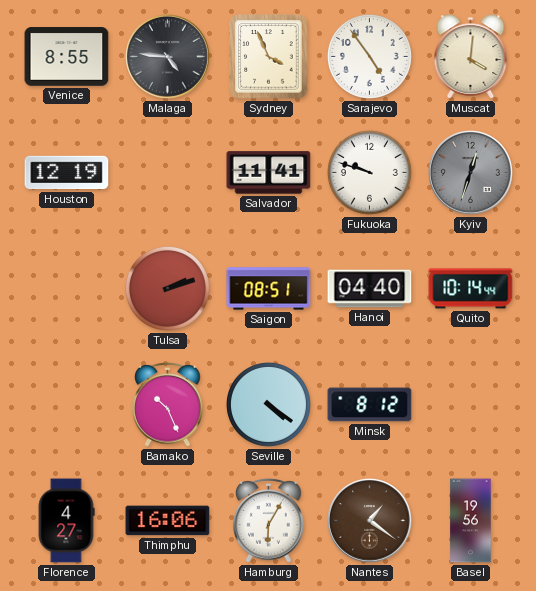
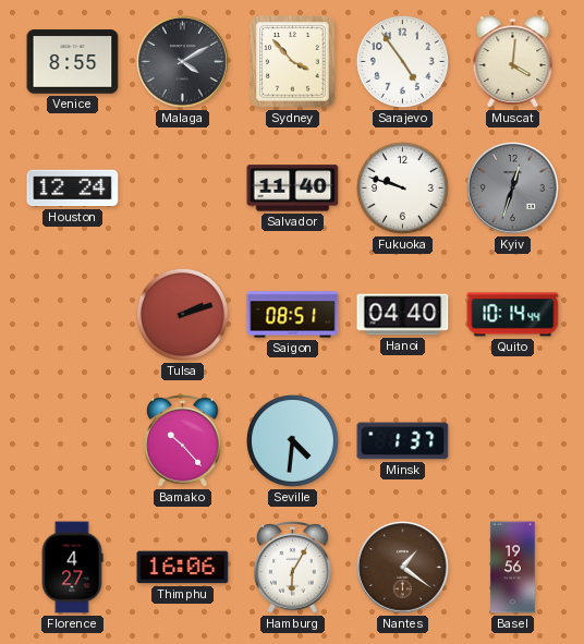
Malaga: 4:46 -> 4:10 (183, 62)
Sydney: 3:56 -> 3:53 (293, 62)
Houston: 12:19 -> 12:24 (73, 189)
Salvador: 11:41 -> 11:40 (293, 189)
Bamako: 10:26 -> 10:23 (183, 440)
Seville: 4:21 -> 4:31 (292, 440)
Minsk: 8:12 -> 1:37 (403, 441)
